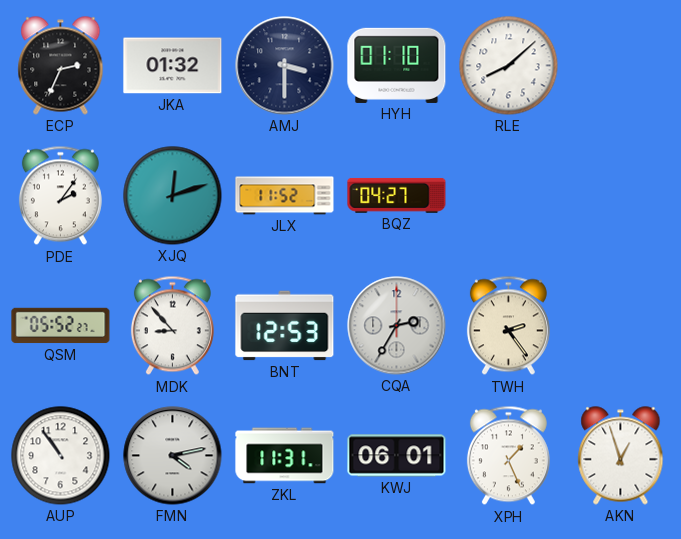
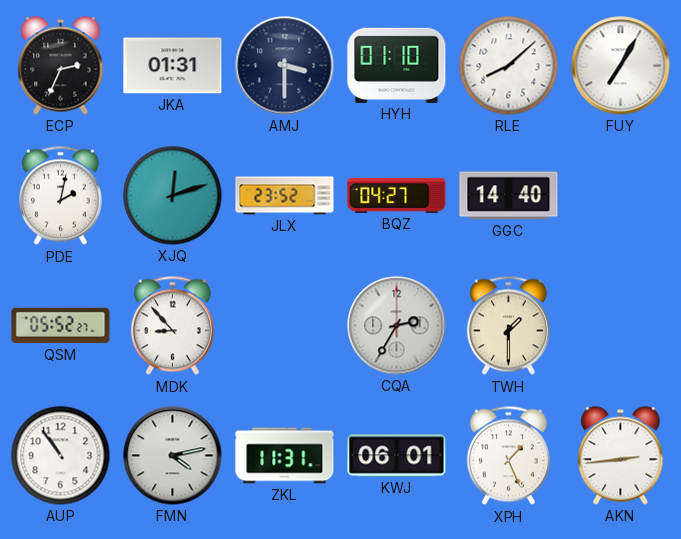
JKA: 01:32 -> 01:31 (173, 66)
FUY: none -> 7:05 (621, 66)
PDE: 2:06 -> 2:02 (60, 196)
JLX: 11:52 -> 23:52 (285, 196)
GGC: none -> 14:40 (509, 196)
BNT: 12:53 -> none (285, 326)
TWH: 2:24 -> 1:30 (508, 326)
AKN: 12:57 -> 2:44 (621, 456)
